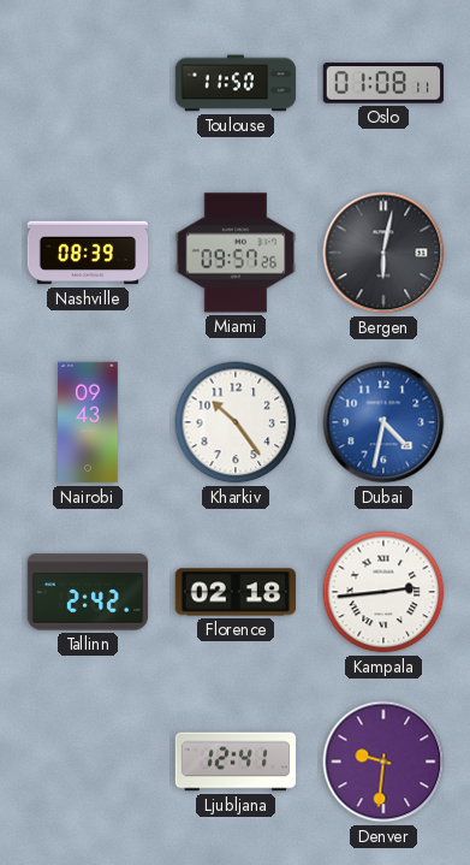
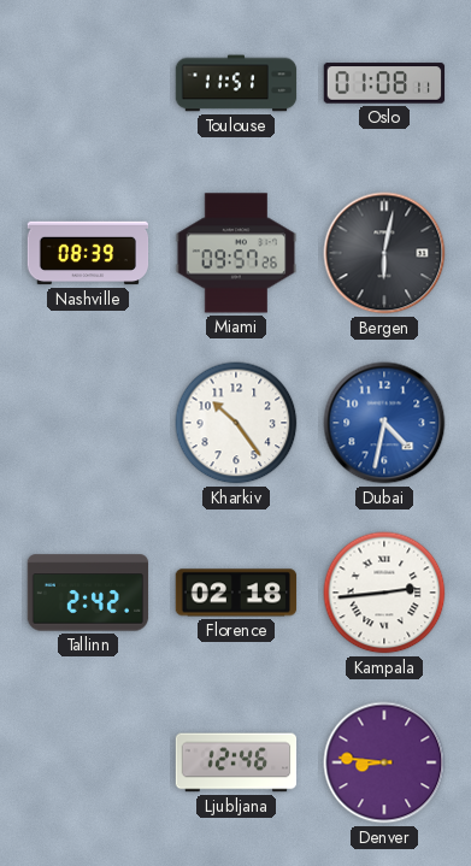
Toulouse: 11:50 -> 11:51 (236, 83)
Nairobi: 09:43 -> none (88, 422)
Ljubljana: 12:41 -> 12:46 (236, 762)
Denver: 9:31 -> 8:46 (384, 762)
